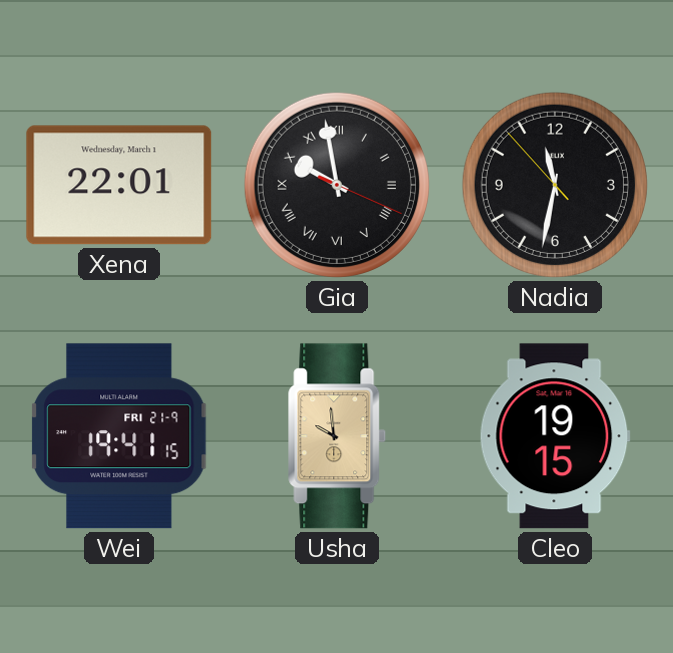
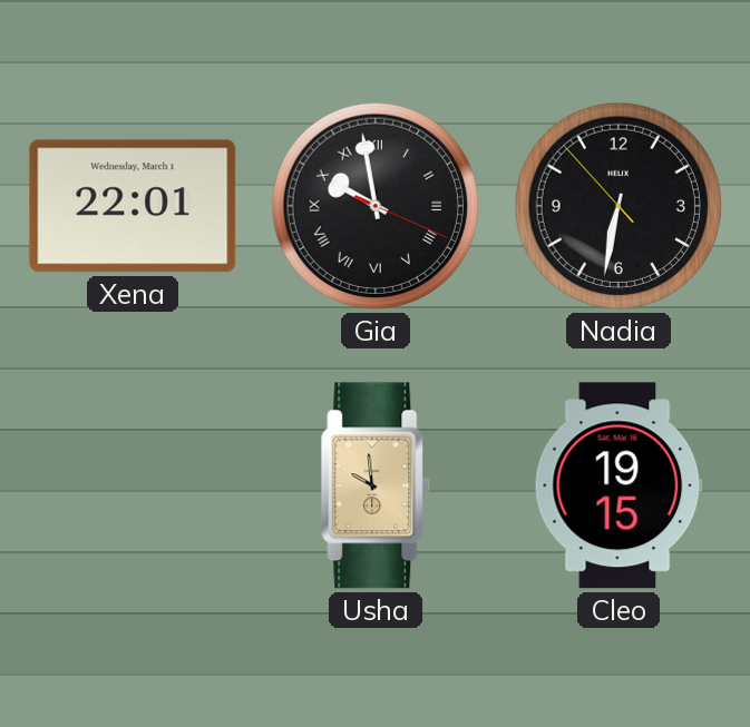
Nadia: 11:31 -> 6:31 (618, 206)
Wei: 19:41 -> none (119, 436)
